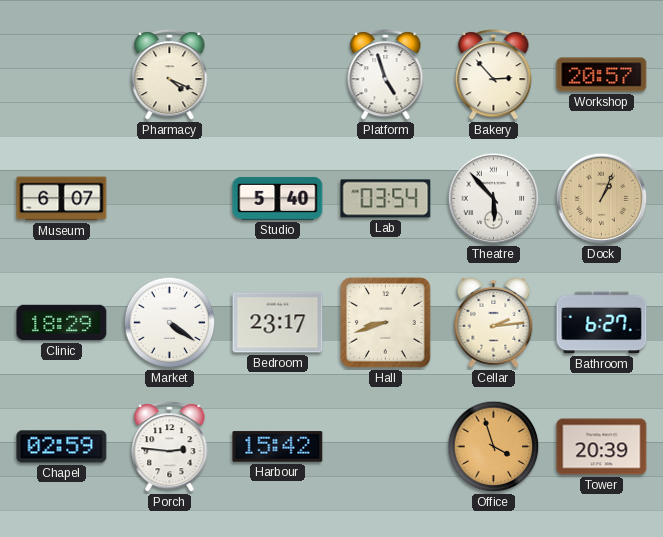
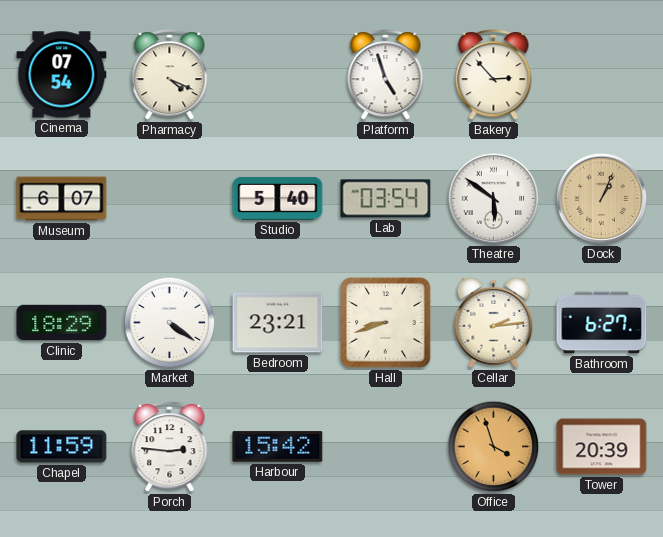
Cinema: none -> 07:54 (62, 75)
Workshop: 20:57 -> none (602, 75)
Theatre: 5:53 -> 5:51 (494, 199)
Bedroom: 23:17 -> 23:21 (278, 323)
Chapel: 02:59 -> 11:59 (62, 447)
